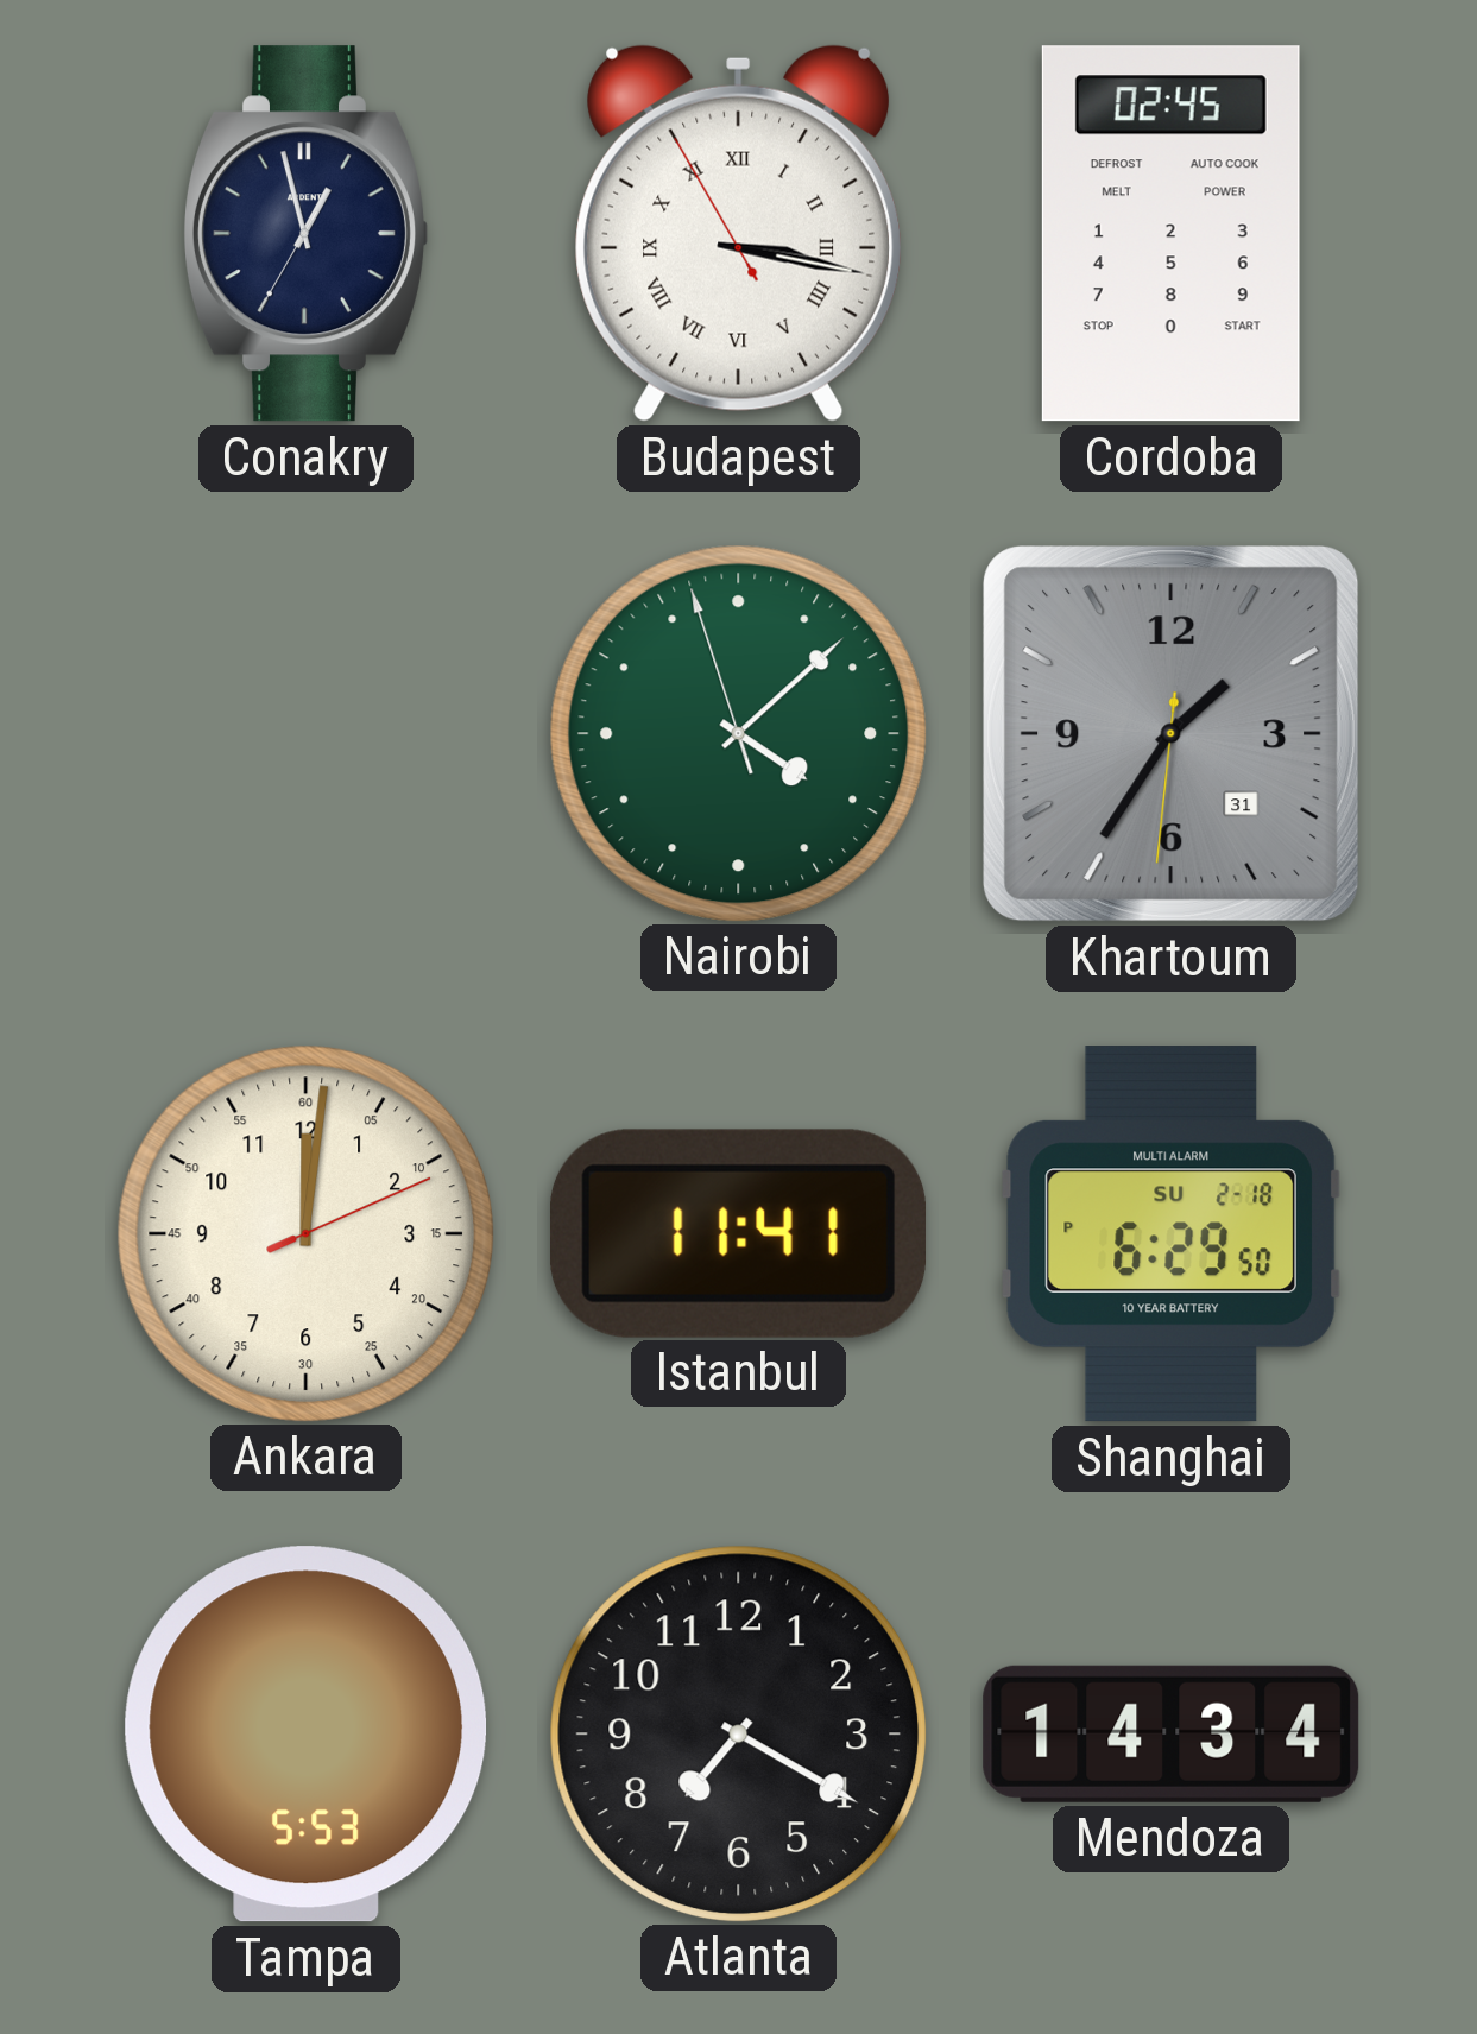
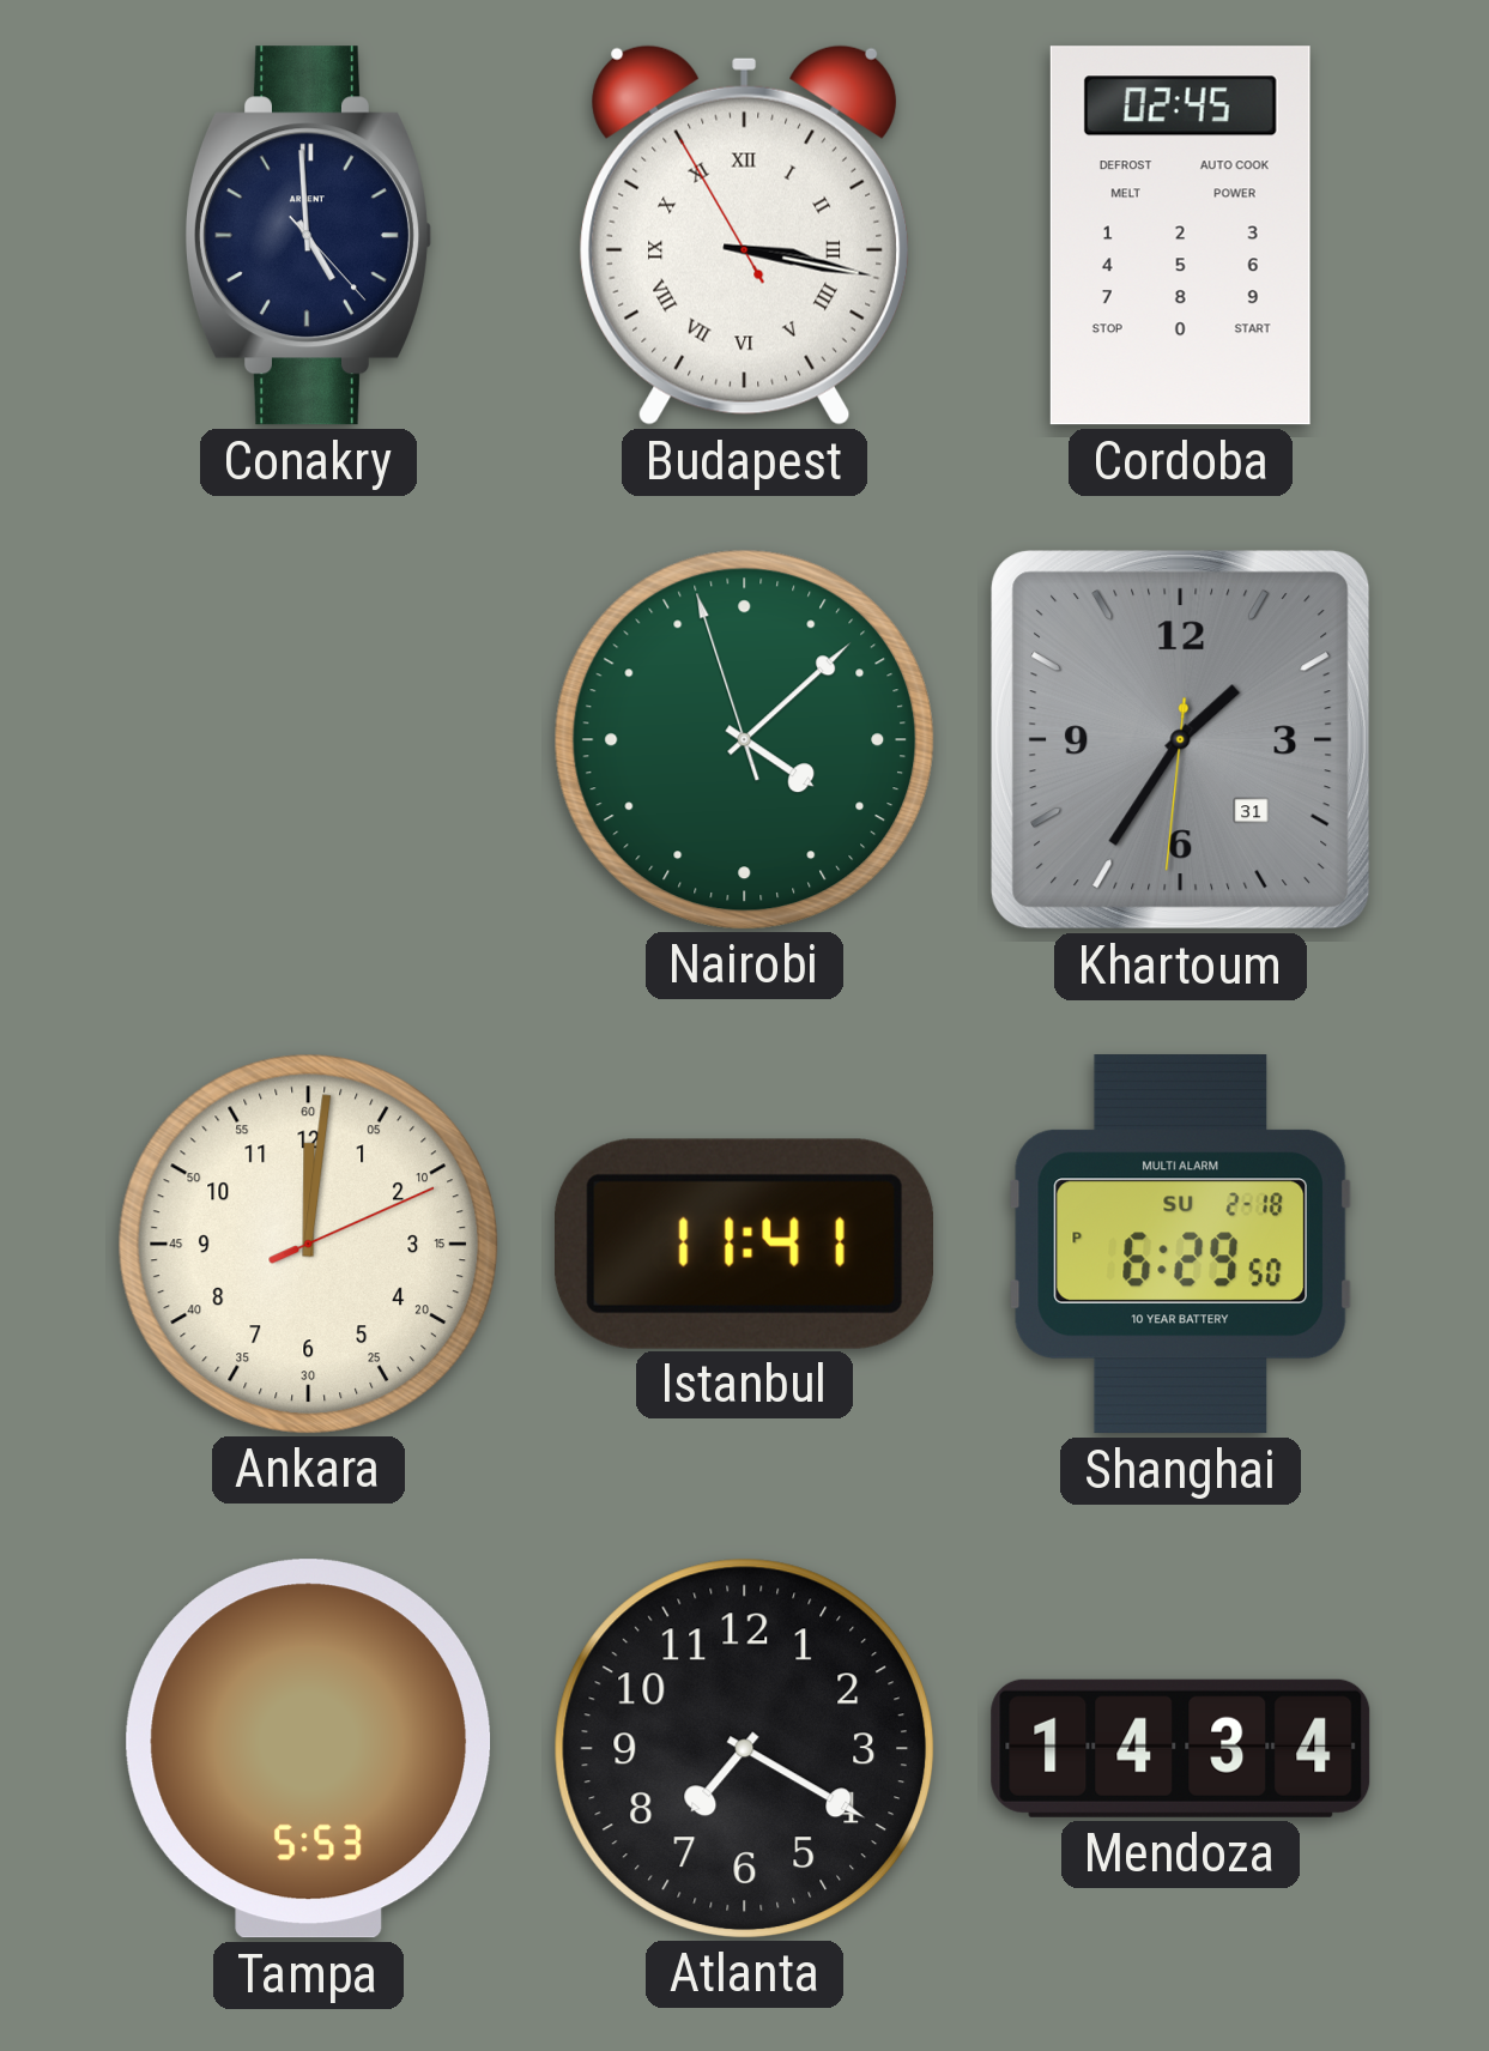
Conakry: 12:57 -> 4:59 (308, 236)
